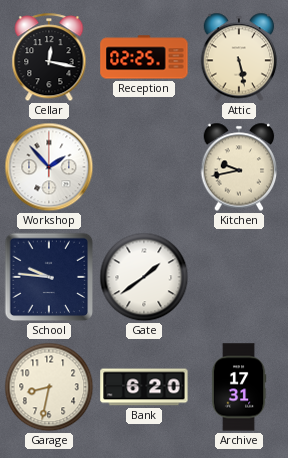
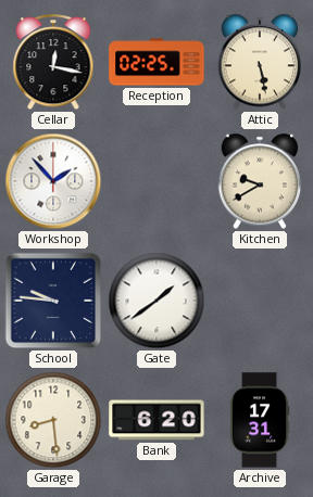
Kitchen: 9:43 -> 9:40 (260, 181)
Garage: 8:32 -> 8:29 (53, 420)
